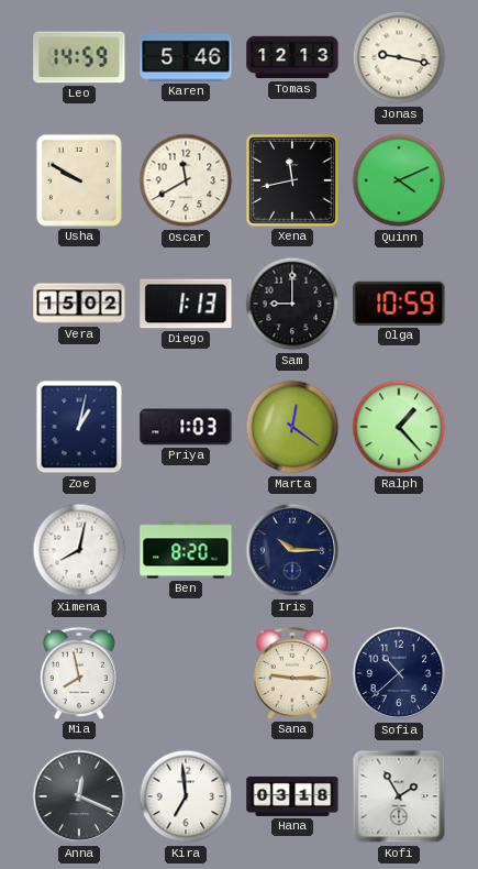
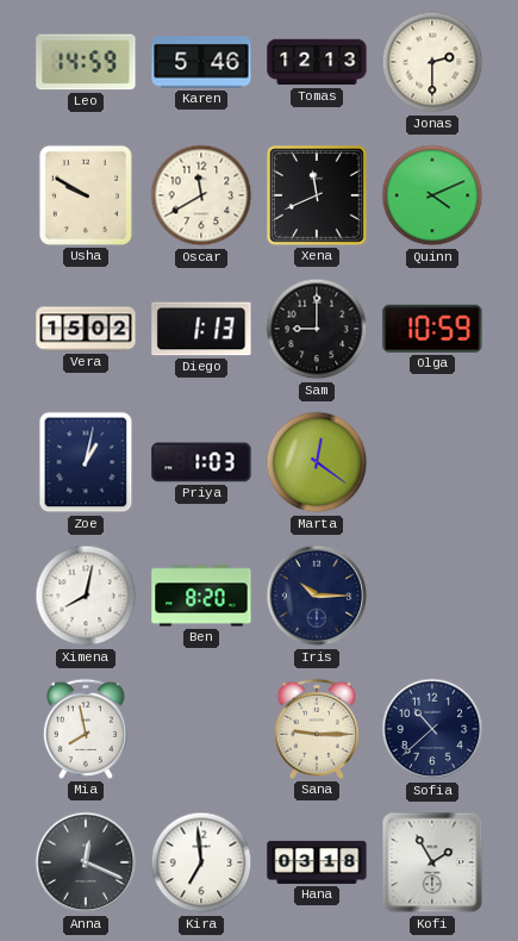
Jonas: 9:17 -> 2:30 (432, 62)
Xena: 11:43 -> 11:41 (318, 197)
Ralph: 1:23 -> none (399, 427)
